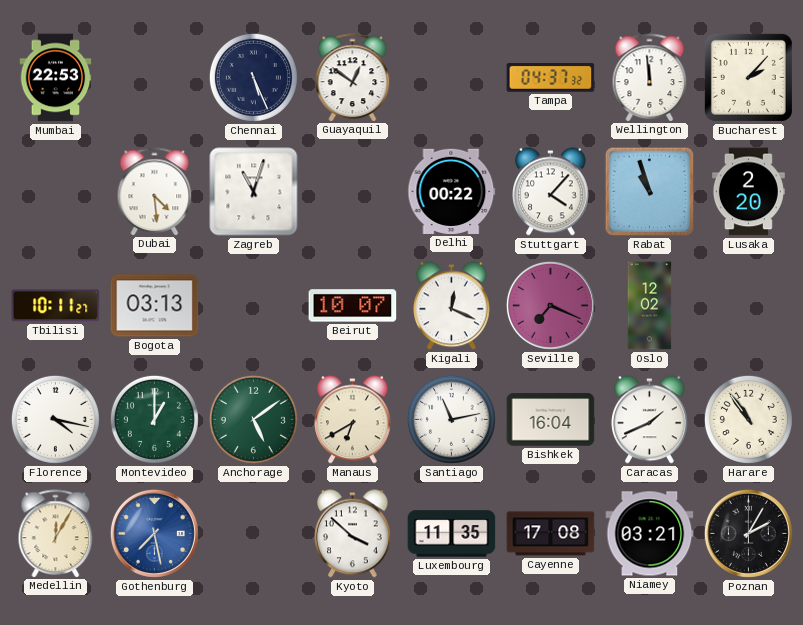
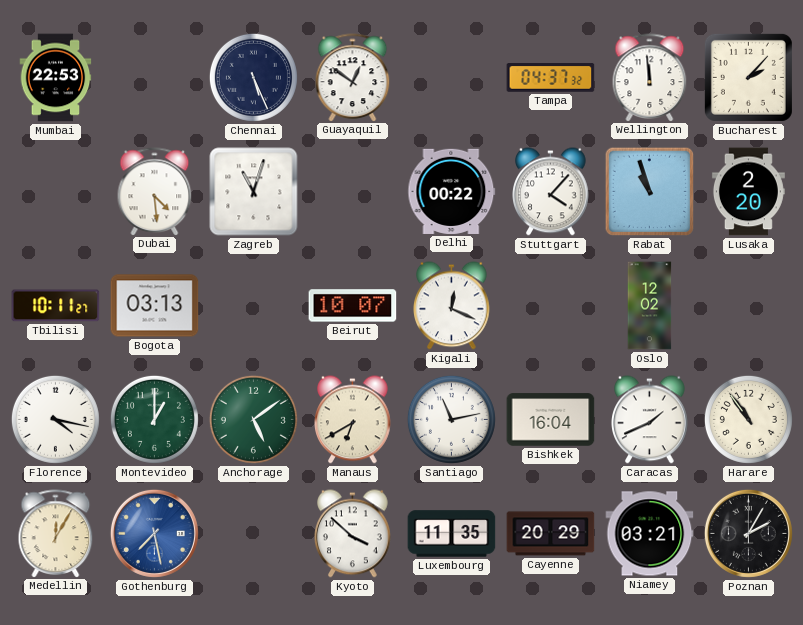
Seville: 7:19 -> none (550, 305)
Cayenne: 17:08 -> 20:29 (551, 534)
